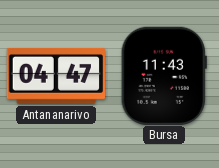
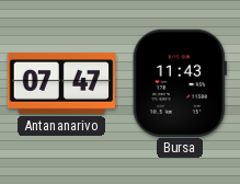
Antananarivo: 04:47 -> 07:47 (60, 83)
